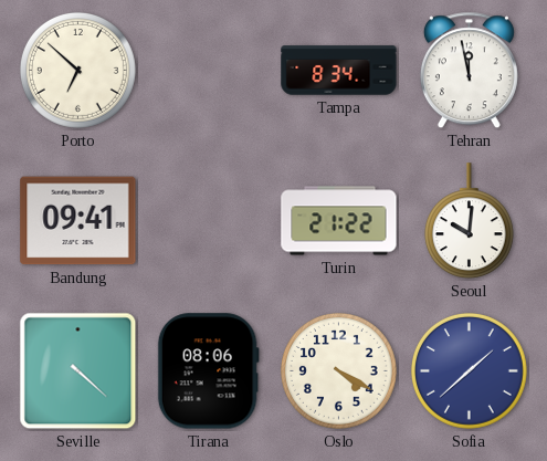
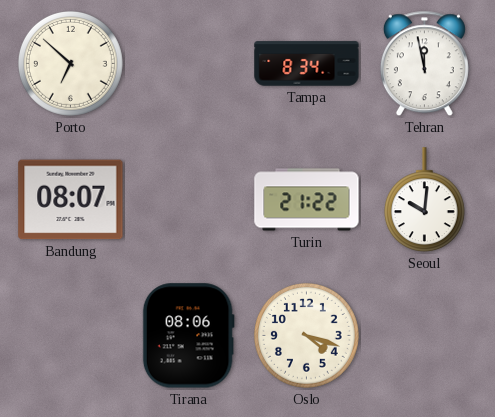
Bandung: 09:41 -> 08:07 (71, 200)
Seville: 4:22 -> none (78, 371)
Oslo: 4:20 -> 4:18 (306, 335)
Sofia: 1:38 -> none (469, 370)
